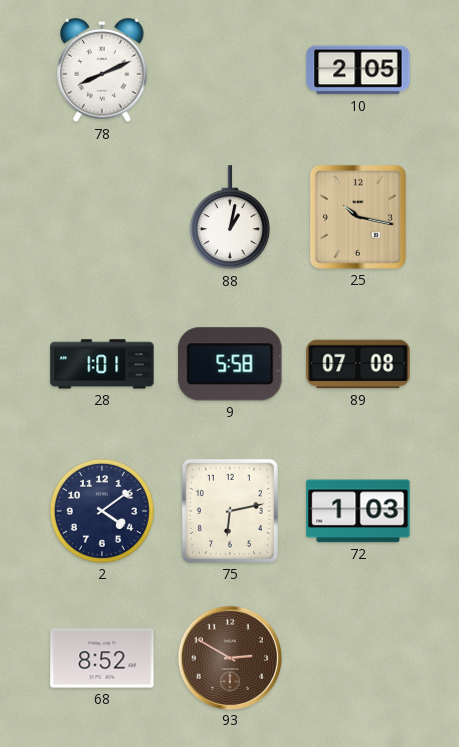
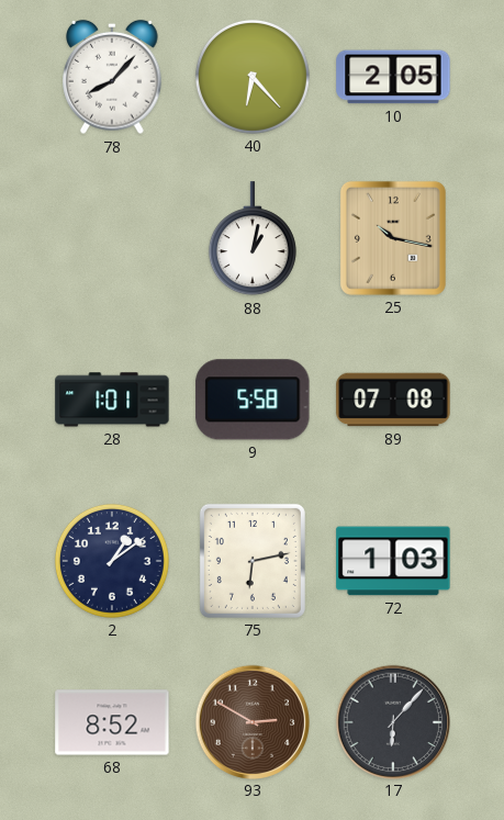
78: 8:11 -> 8:07 (112, 77)
40: none -> 6:23 (253, 77)
2: 4:09 -> 1:09 (112, 561)
17: none -> 6:07 (392, 721)
